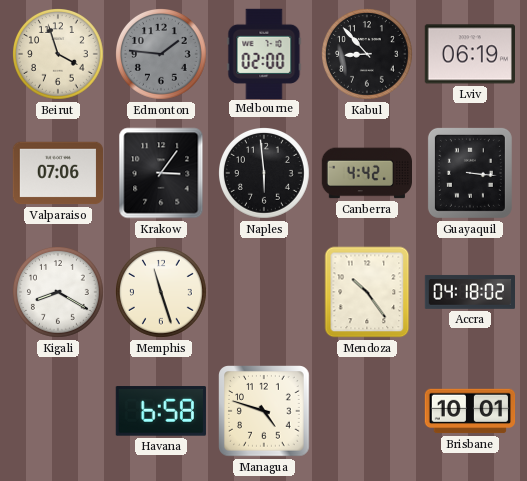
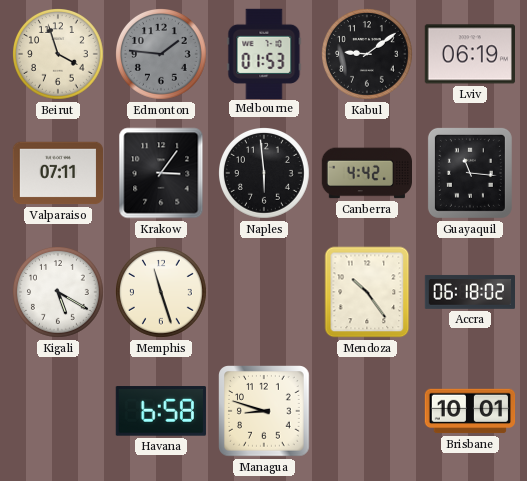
Melbourne: 02:00 -> 01:53 (264, 53)
Kabul: 8:53 -> 9:09 (368, 55)
Valparaiso: 07:06 -> 07:11 (58, 173)
Guayaquil: 3:16 -> 11:16 (470, 173)
Kigali: 8:20 -> 5:20 (59, 293)
Accra: 04:18 -> 06:18 (469, 292)
Managua: 4:48 -> 8:48 (265, 412)
